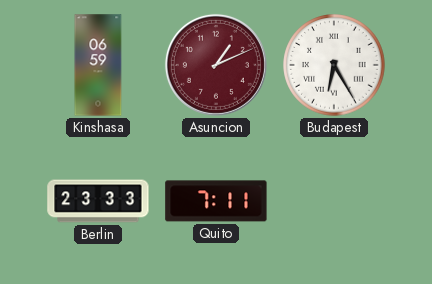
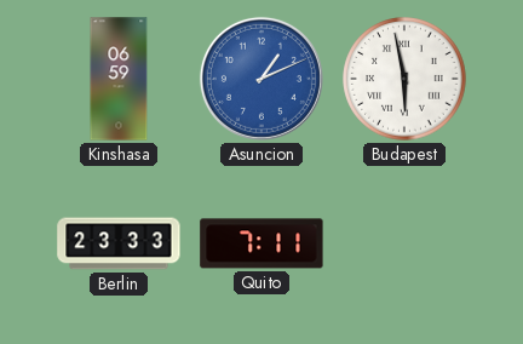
Asuncion dial: burgundy -> blue (261, 79)
Budapest: 6:25 -> 5:58 (404, 79)
